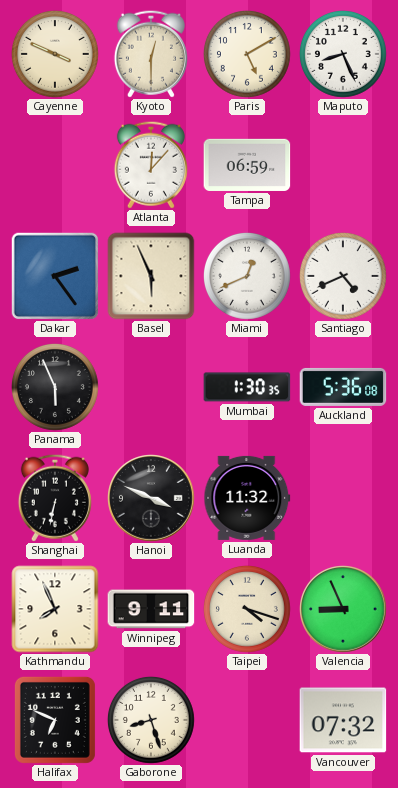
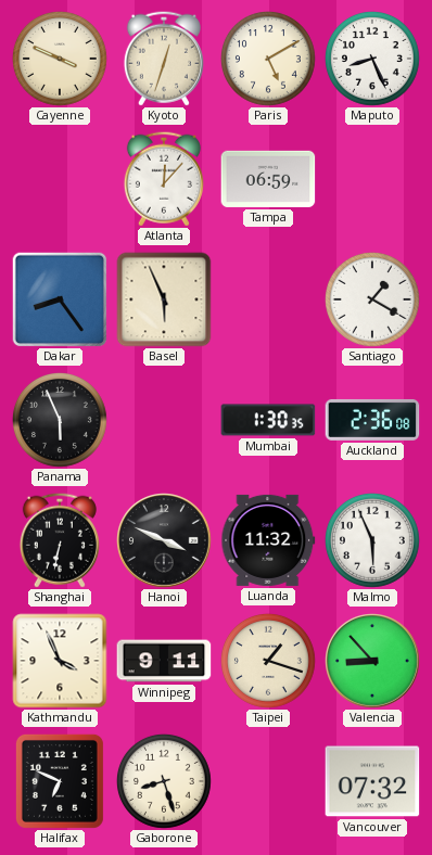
Kyoto: 12:30 -> 12:33 (164, 59)
Dakar: 2:24 -> 8:24 (60, 299)
Miami: 12:41 -> none (247, 276)
Santiago: 4:41 -> 1:20 (372, 299)
Auckland: 5:36 -> 2:36 (372, 420)
Malmo: none -> 5:56 (372, 540)
Kathmandu: 7:56 -> 3:56 (60, 661)
Taipei: 4:18 -> 1:18 (268, 661)
Valencia: 8:56 -> 8:53 (373, 662)
